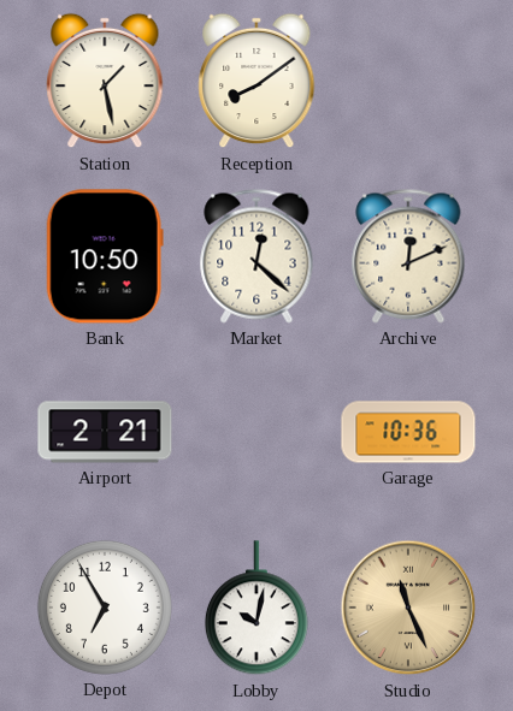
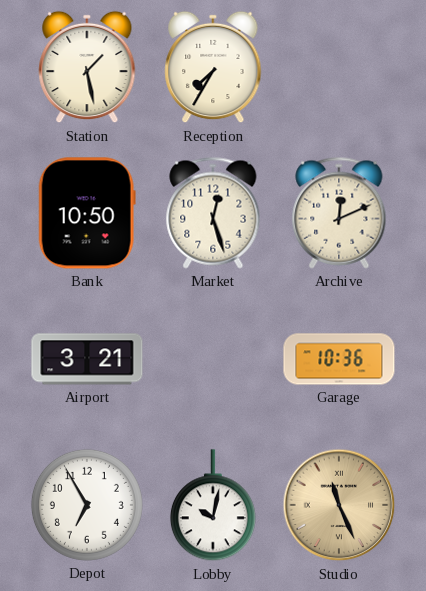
Reception: 8:09 -> 7:35 (213, 67)
Market: 12:22 -> 12:27 (213, 213)
Airport: 2:21 -> 3:21 (87, 359)
